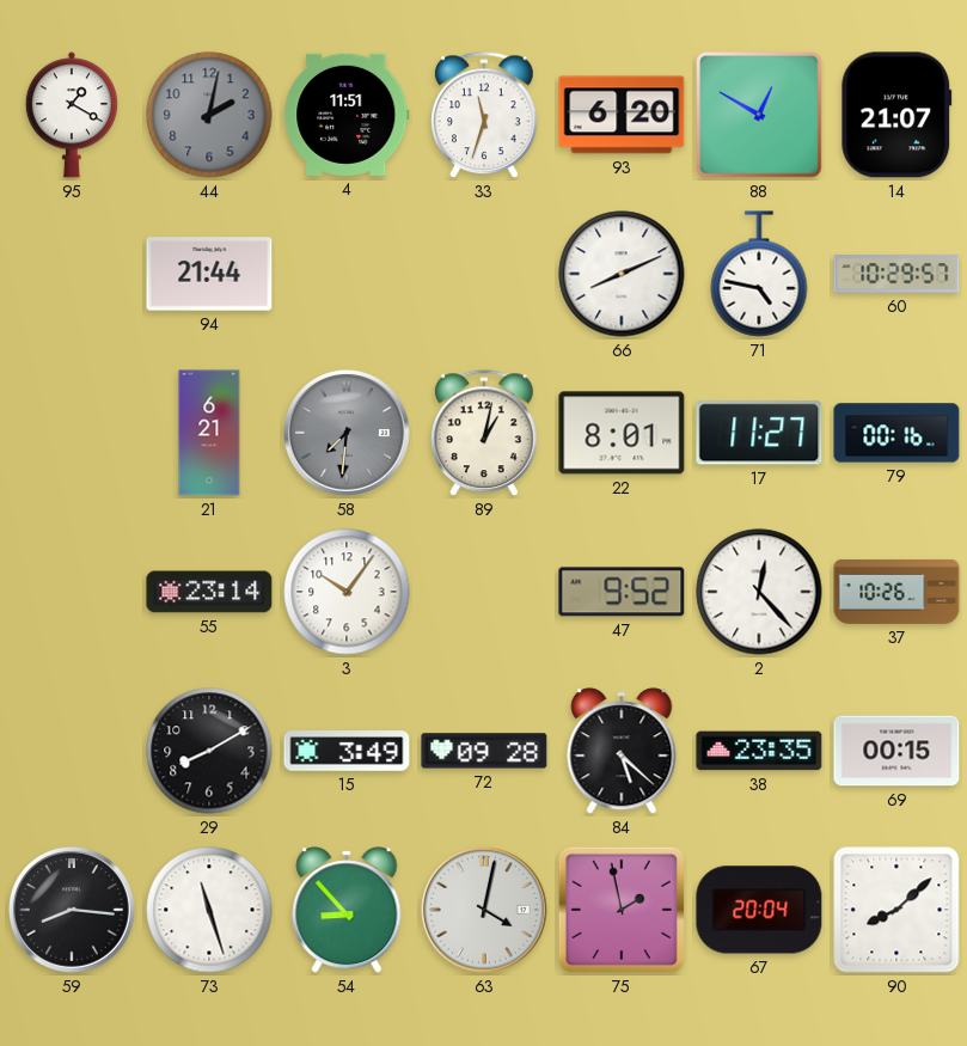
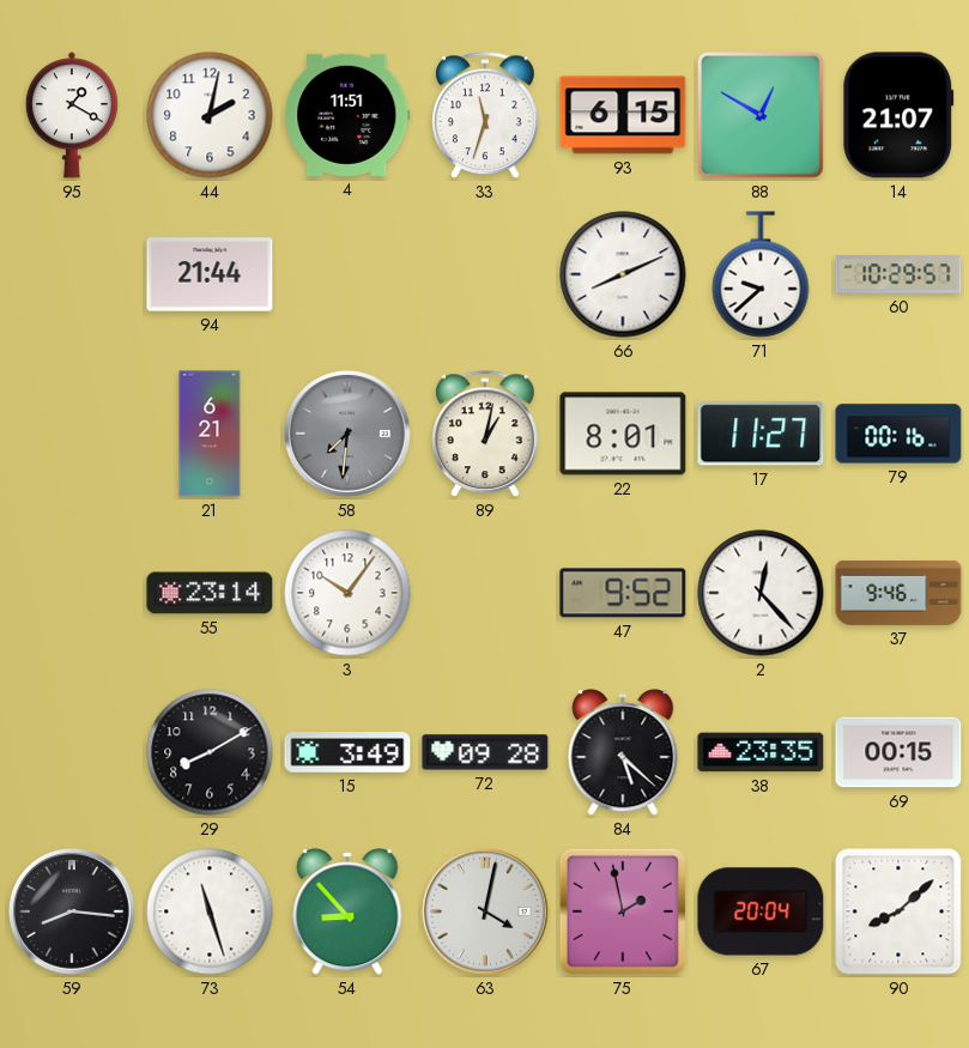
44 dial: grey -> white (210, 115)
93: 6:20 -> 6:15 (623, 115)
71: 4:47 -> 9:38 (761, 274)
37: 10:26 -> 9:46 (898, 593)
